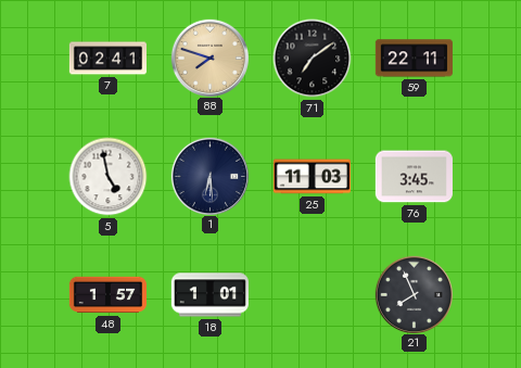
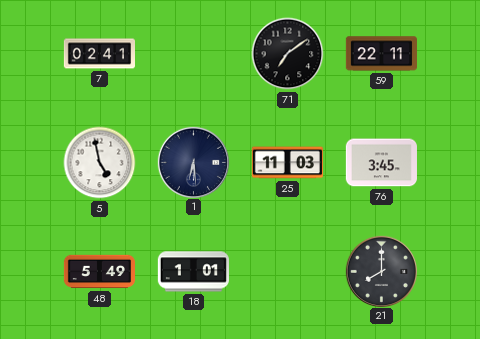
88: 7:48 -> none (209, 58)
48: 1:57 -> 5:49 (99, 272)
21: 7:56 -> 8:00 (381, 271)
